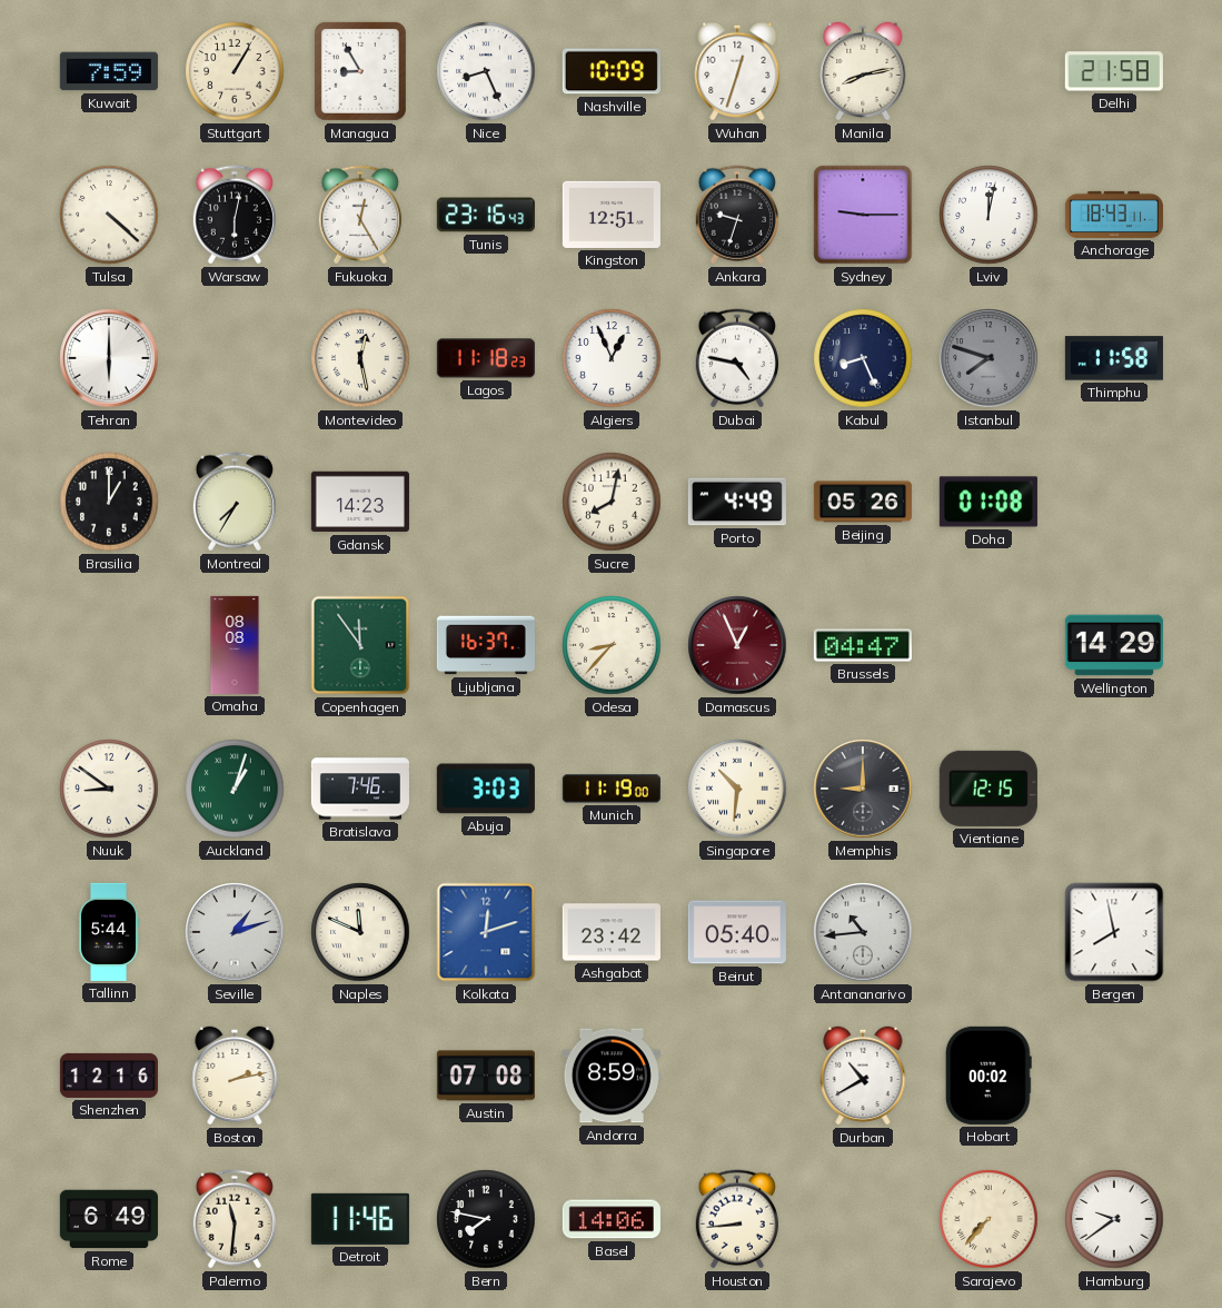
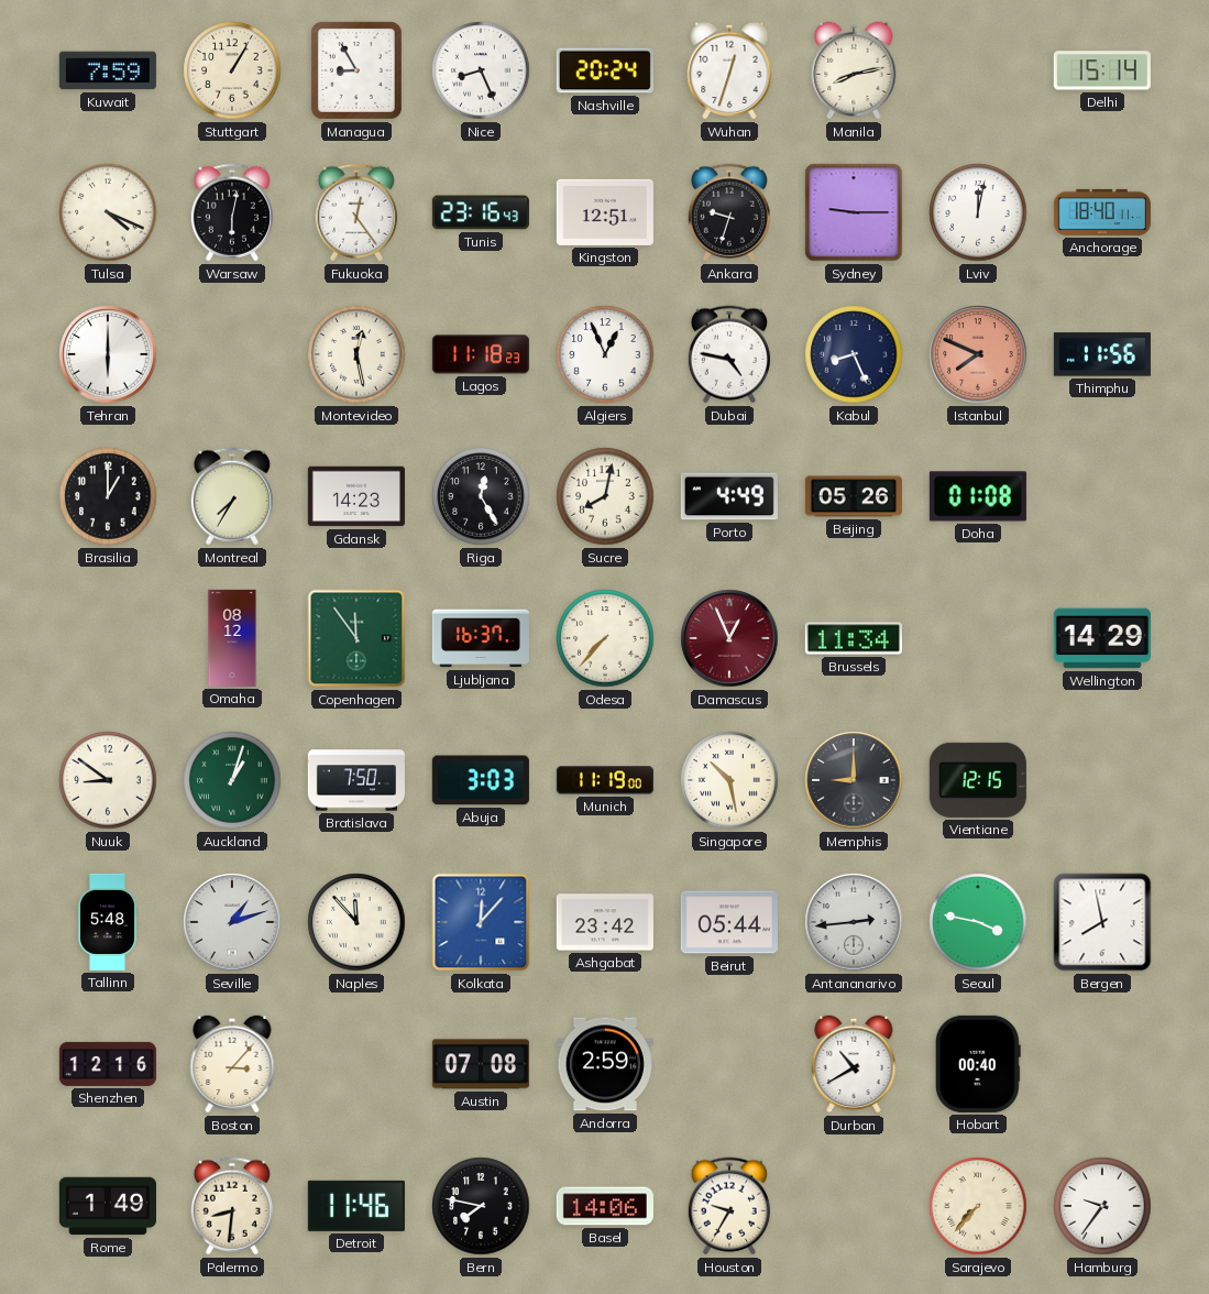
Nashville: 10:09 -> 20:24 (605, 70)
Delhi: 21:58 -> 15:14 (1102, 70)
Tulsa: 4:22 -> 4:19 (108, 212)
Fukuoka: 12:25 -> 12:24 (356, 212)
Anchorage: 18:43 -> 18:40 (1102, 212)
Istanbul: 7:48 -> 7:49 (978, 354)
Istanbul dial: grey -> salmon (978, 354)
Thimphu: 11:58 -> 11:56 (1102, 354)
Riga: none -> 12:25 (481, 496)
Omaha: 08:08 -> 08:12 (232, 638)
Odesa: 8:37 -> 7:37 (605, 638)
Brussels: 04:47 -> 11:34 (854, 638)
Bratislava: 7:46 -> 7:50 (356, 780)
Singapore: 10:31 -> 10:28 (729, 780)
Tallinn: 5:44 -> 5:48 (108, 922)
Naples: 11:49 -> 11:53 (356, 922)
Kolkata: 12:12 -> 12:07 (481, 922)
Beirut: 05:40 -> 05:44 (729, 922)
Antananarivo: 10:44 -> 2:44 (854, 922)
Seoul: none -> 3:47 (978, 922)
Boston: 2:13 -> 3:07 (232, 1064)
Andorra: 8:59 -> 2:59 (605, 1064)
Hobart: 00:02 -> 00:40 (978, 1064)
Rome: 6:49 -> 1:49 (108, 1206)
Palermo: 11:31 -> 8:31 (232, 1206)
Houston: 8:44 -> 9:35 (729, 1206)
Hamburg: 9:39 -> 9:36 (1102, 1206)
